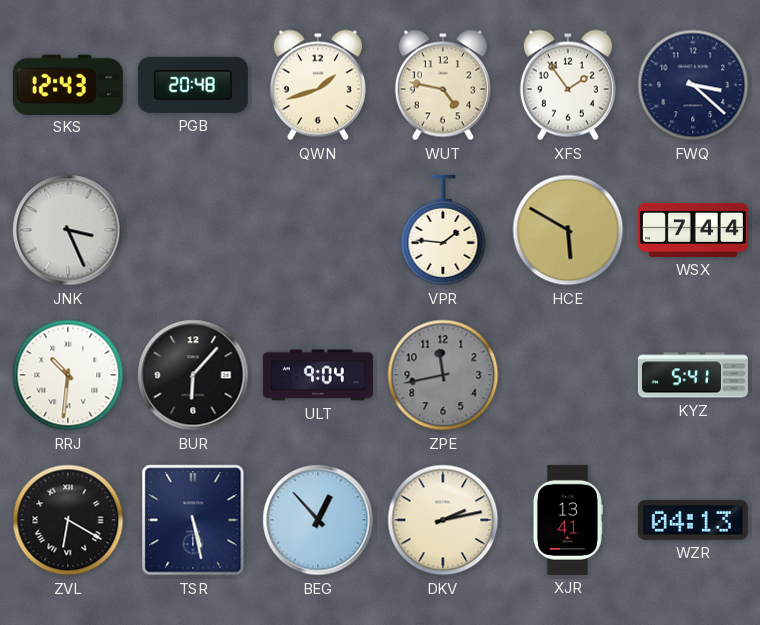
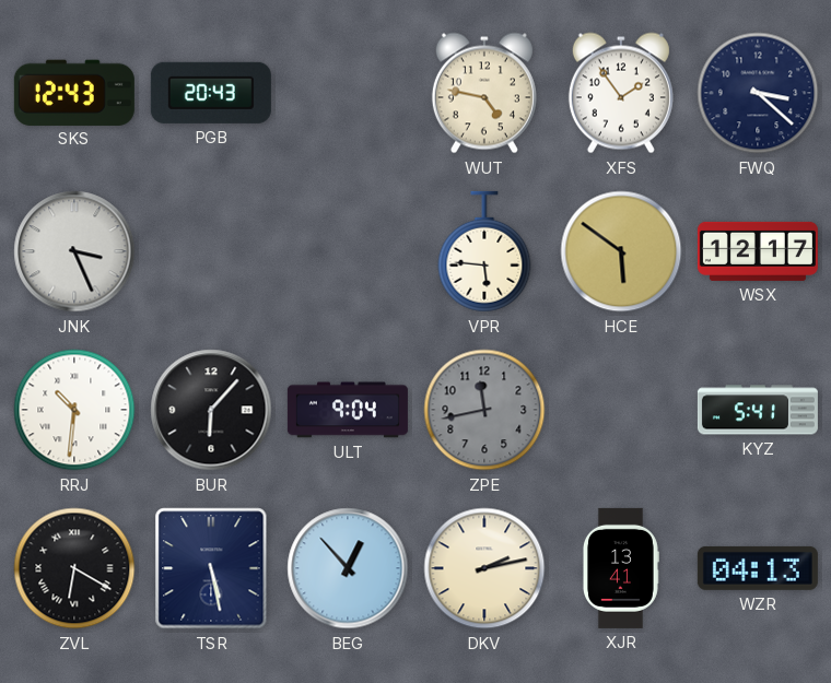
PGB: 20:48 -> 20:43 (211, 93)
QWN: 1:42 -> none (318, 85)
VPR: 1:46 -> 5:46 (484, 251)
HCE: 5:50 -> 5:51 (621, 251)
WSX: 7:44 -> 12:17 (758, 251)
